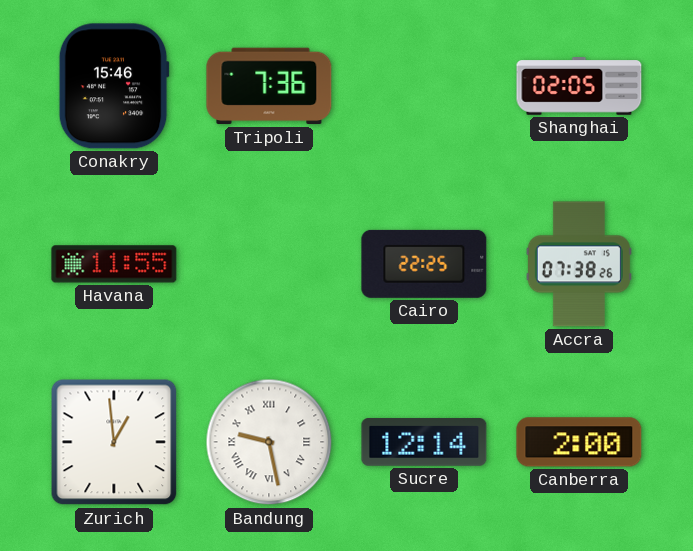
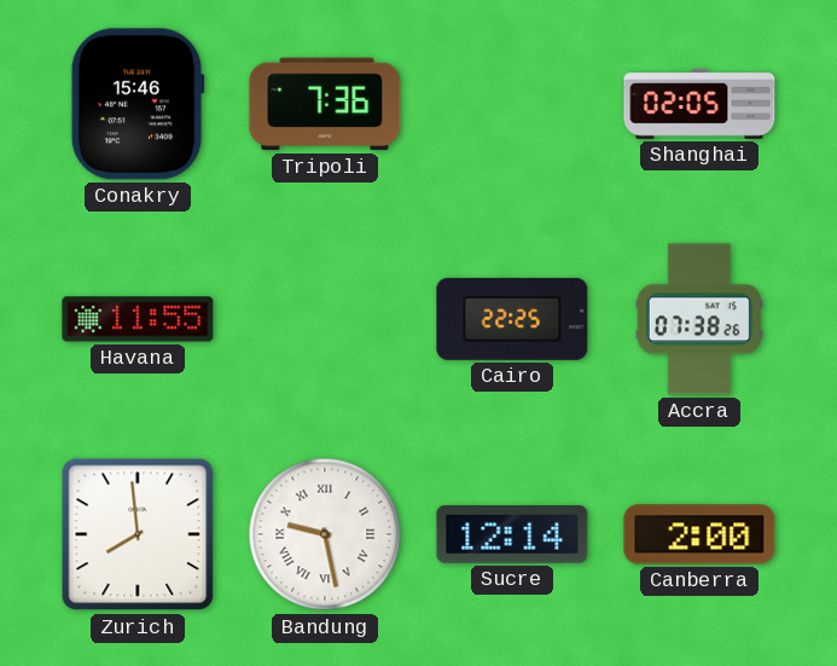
Zurich: 12:59 -> 7:59 (138, 534)
